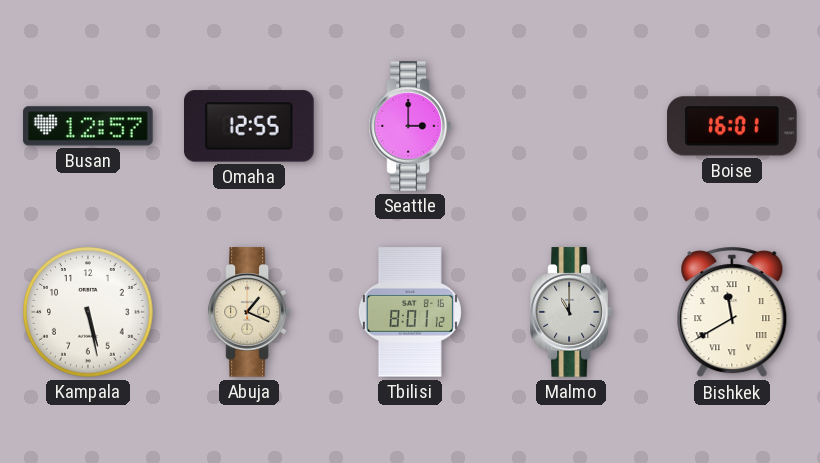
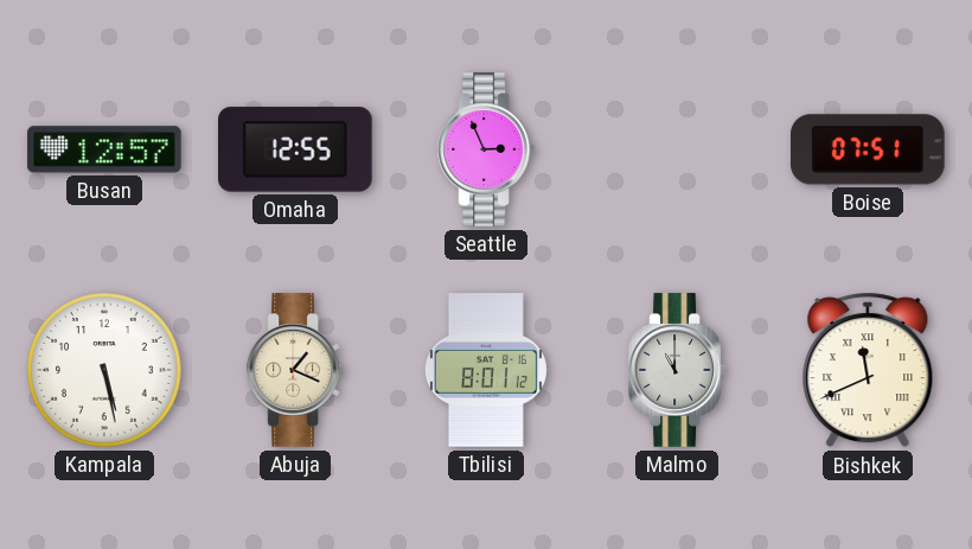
Seattle: 3:00 -> 2:56 (486, 149)
Boise: 16:01 -> 07:51 (868, 149)
Bishkek: 11:40 -> 11:41 (868, 370)
